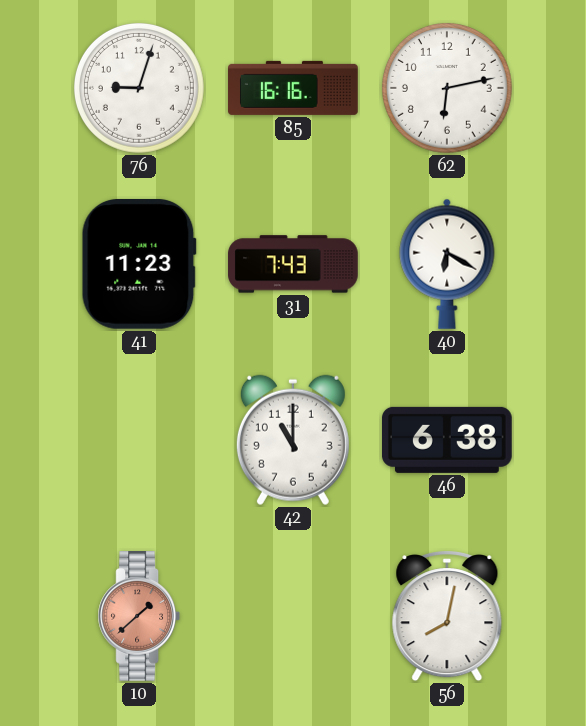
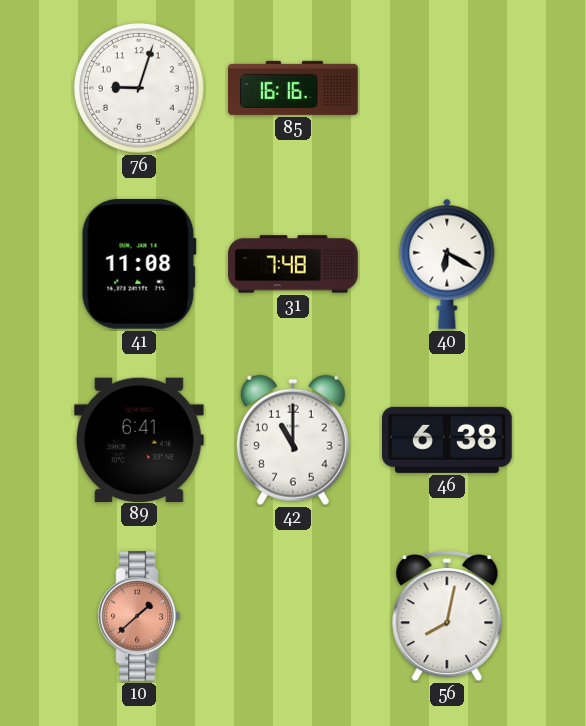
62: 6:13 -> none (447, 88)
41: 11:23 -> 11:08 (139, 264)
31: 7:43 -> 7:48 (293, 264)
89: none -> 6:41 (139, 439)
